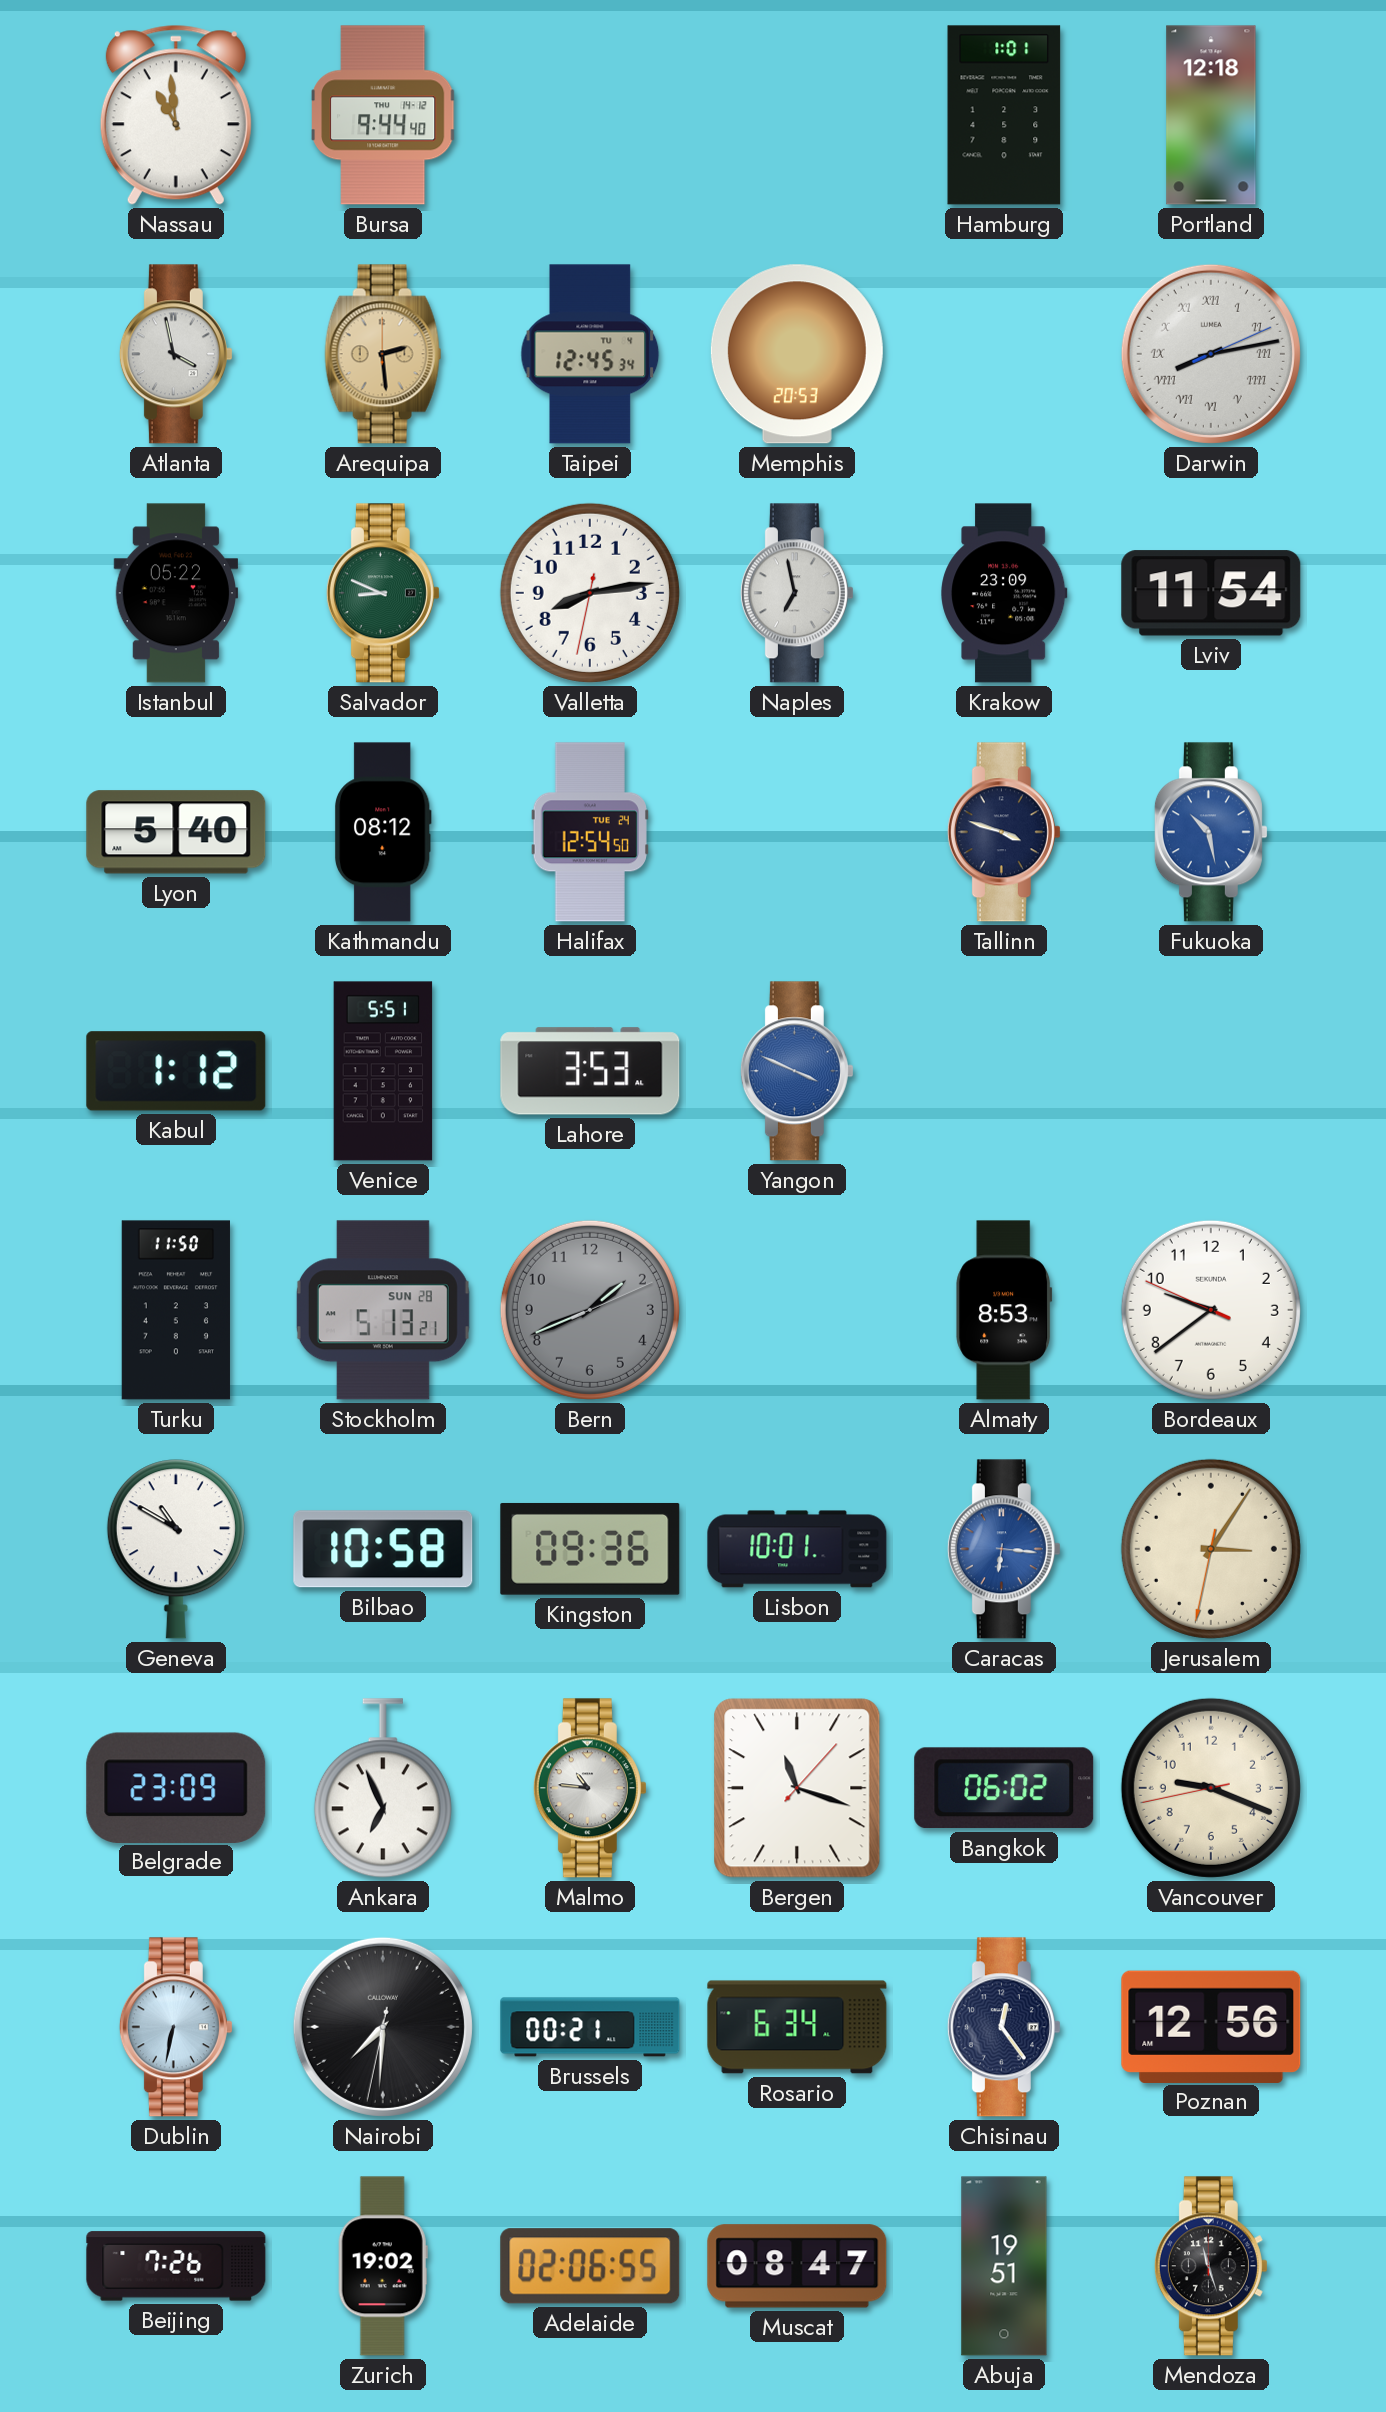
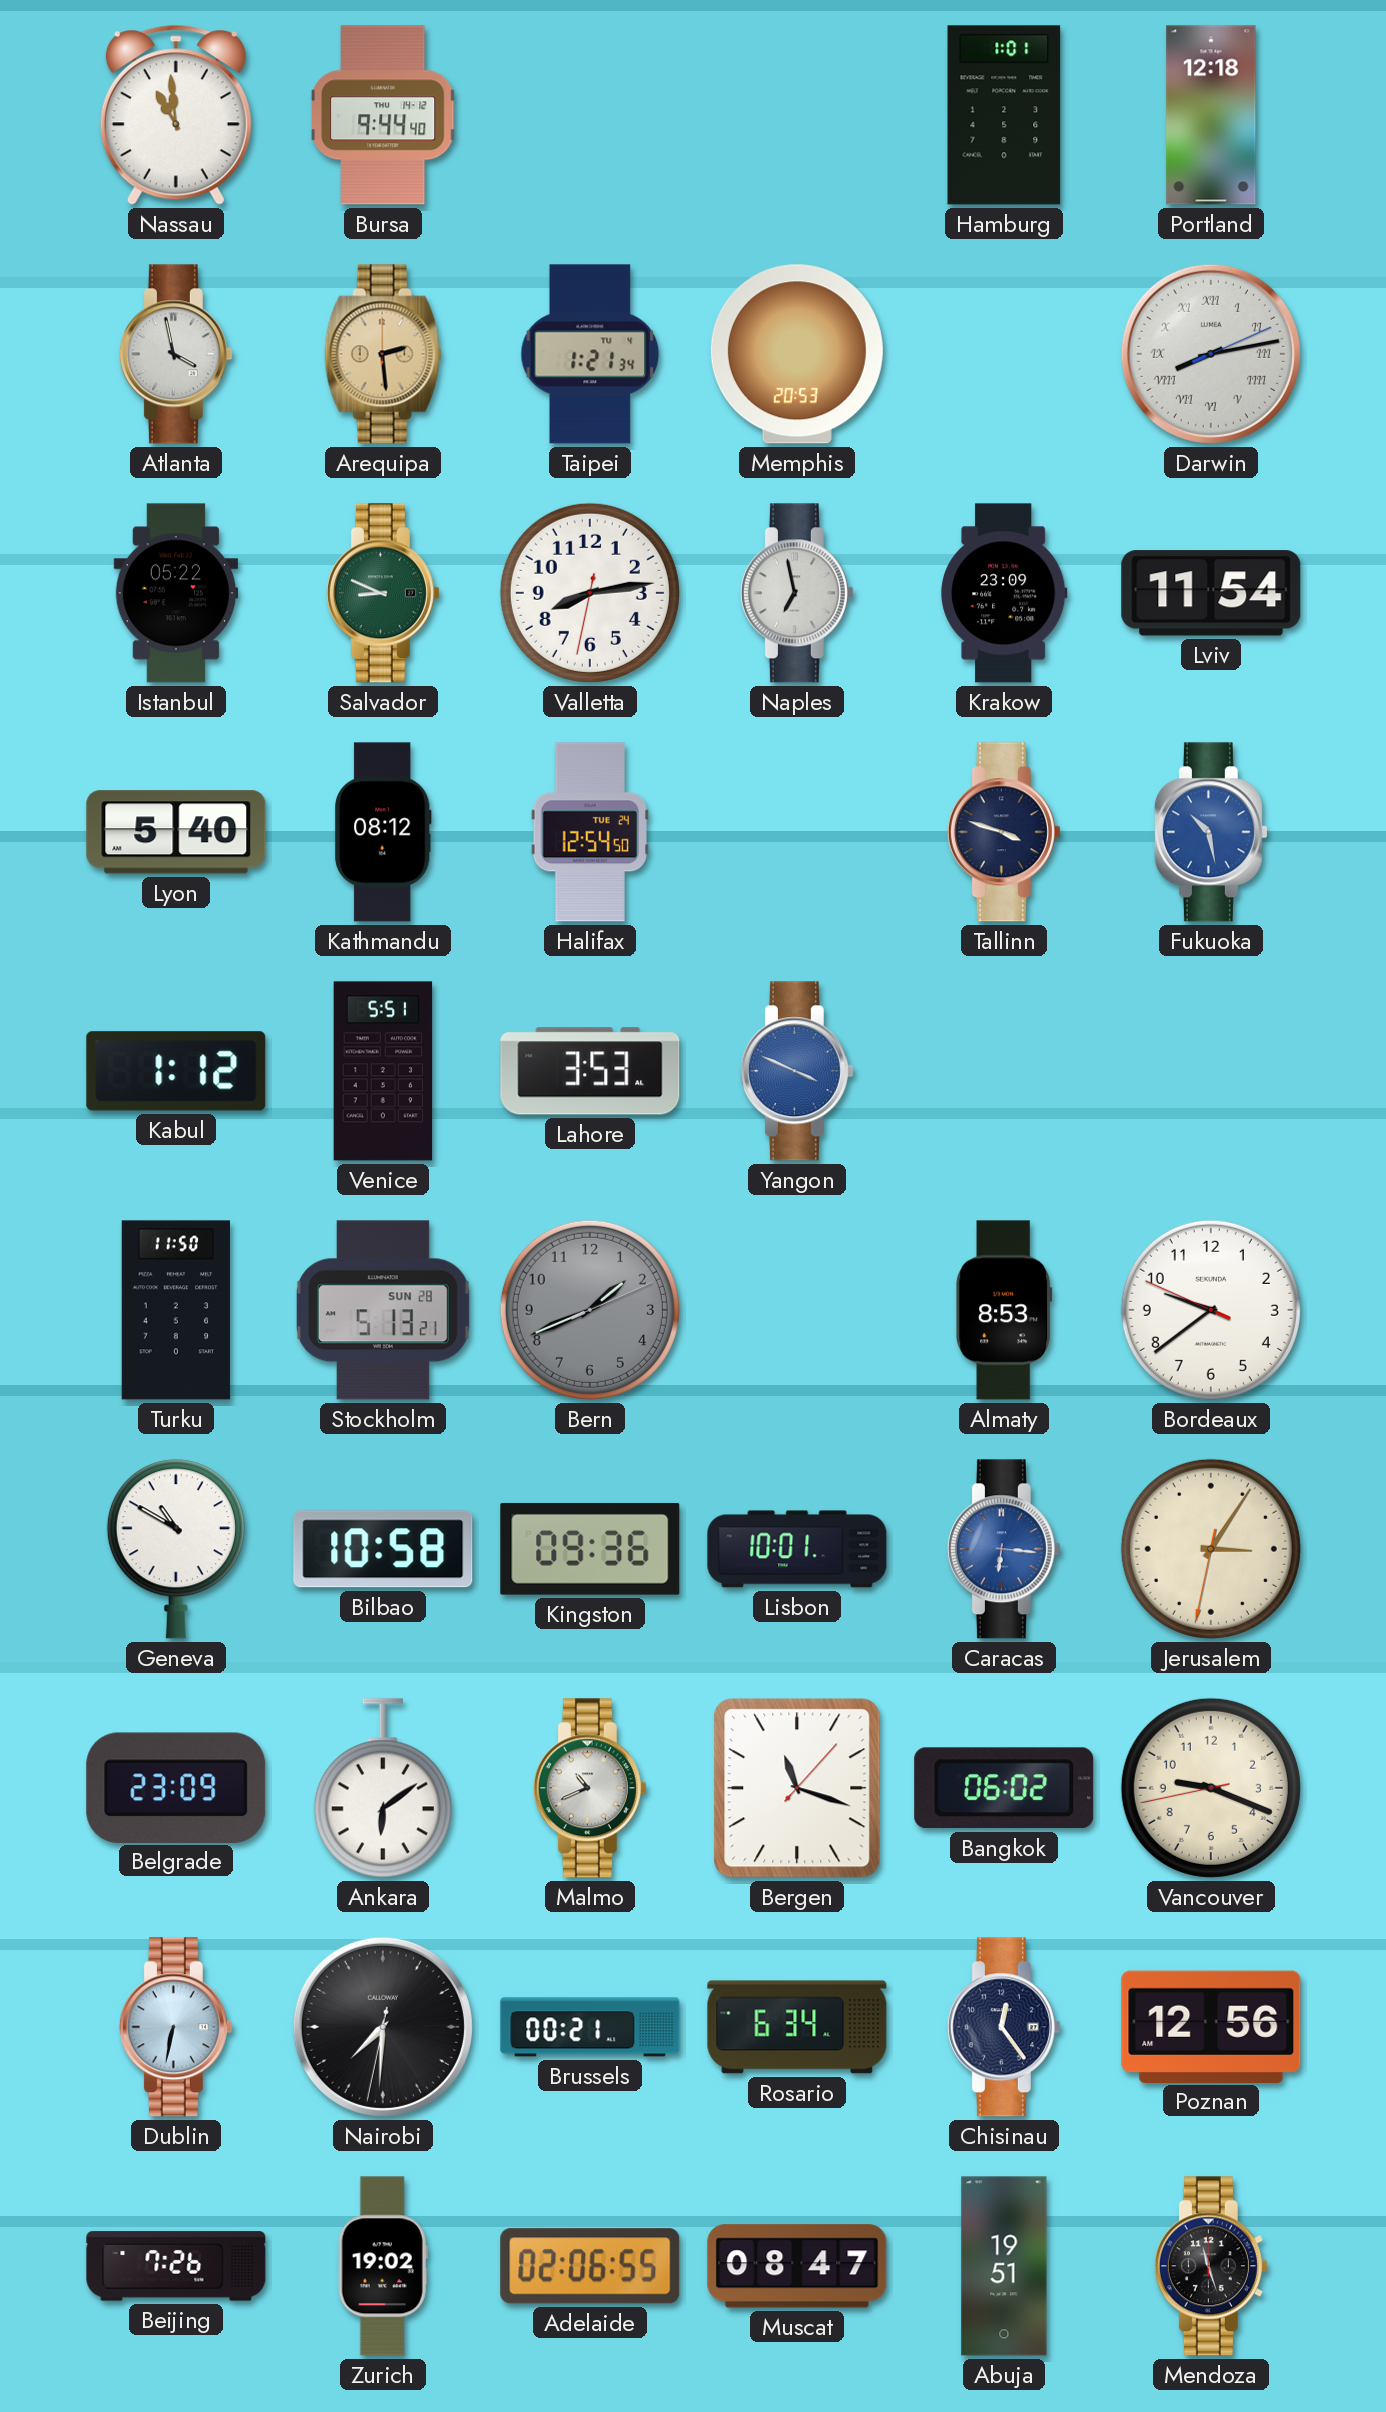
Taipei: 12:45 -> 1:21 (590, 354)
Ankara: 6:56 -> 6:09 (383, 1788)
Malmo: 10:46 -> 10:41 (590, 1788)
